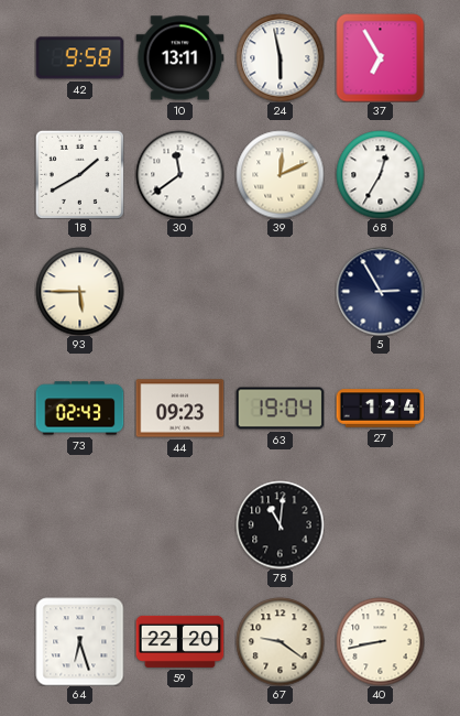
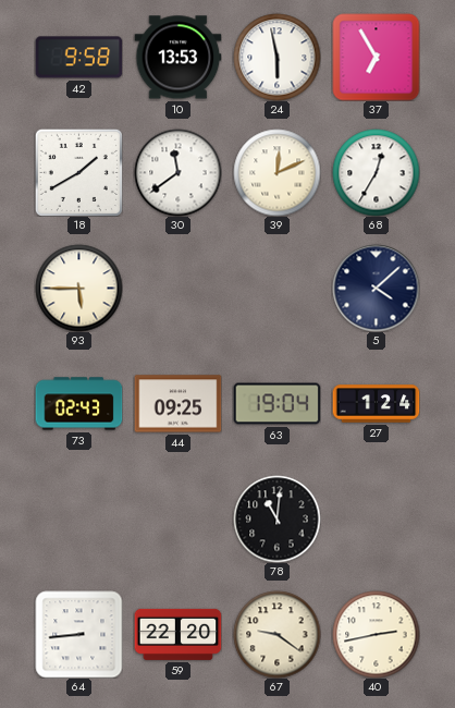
10: 13:11 -> 13:53 (177, 58)
5: 2:55 -> 4:08 (376, 288)
44: 09:23 -> 09:25 (177, 404)
64: 6:27 -> 8:44 (78, 634)
40: 8:43 -> 2:43 (376, 634)
